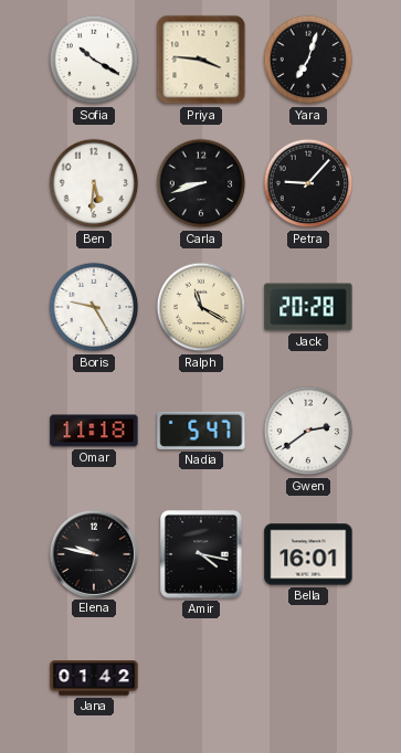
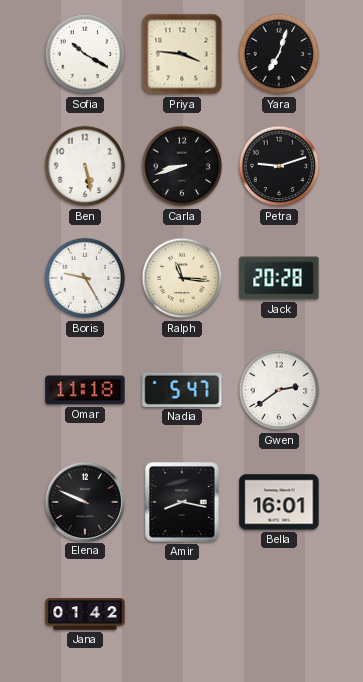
Ben: 5:31 -> 5:28 (85, 166)
Petra: 9:07 -> 9:12 (279, 166)
Ralph: 11:20 -> 11:16 (182, 278)
Elena: 9:47 -> 9:49 (84, 501)
Amir: 4:17 -> 8:17 (182, 502)
